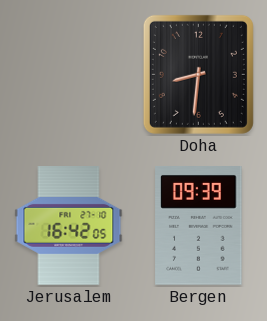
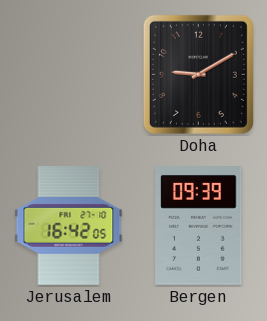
Doha: 8:31 -> 9:10 (198, 74)
